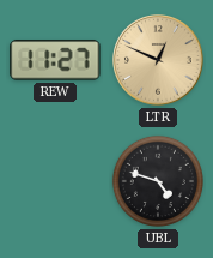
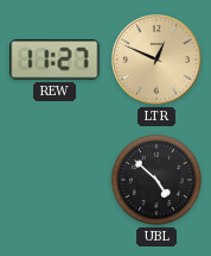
UBL: 4:48 -> 4:52 (156, 180)
